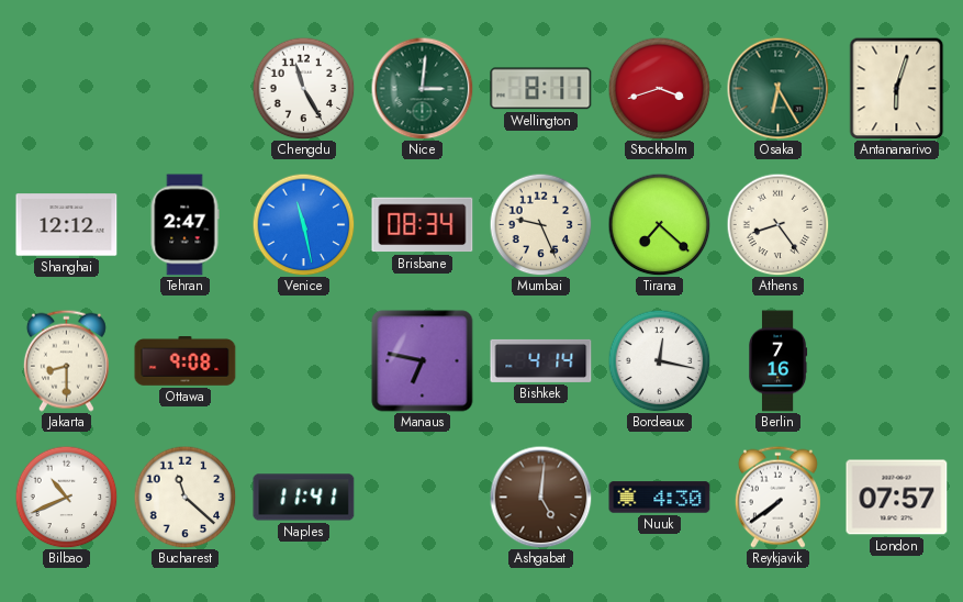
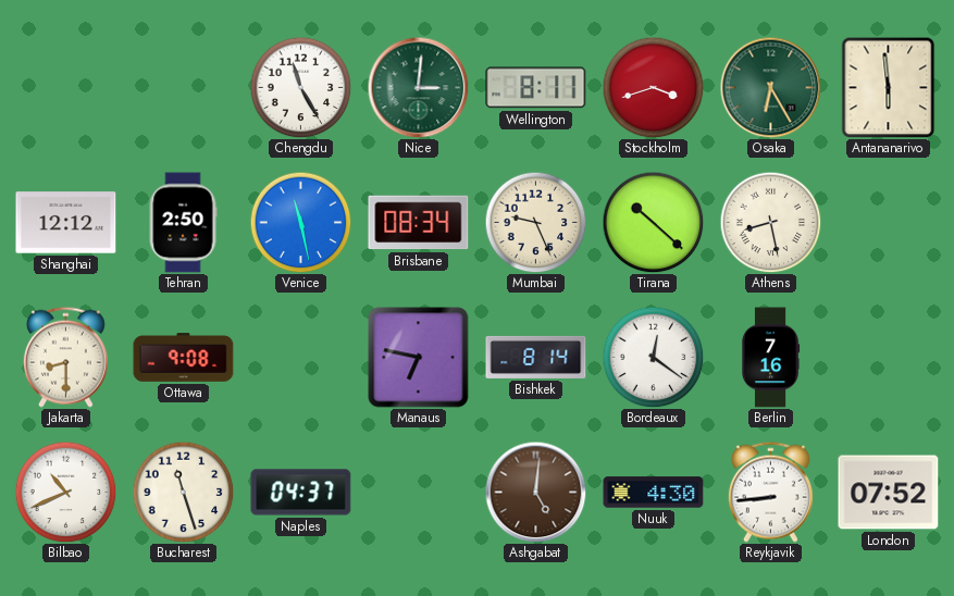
Antananarivo: 6:03 -> 5:59 (889, 87)
Tehran: 2:47 -> 2:50 (183, 223)
Tirana: 7:22 -> 10:22 (653, 222)
Athens: 8:24 -> 8:28 (770, 222)
Bishkek: 4:14 -> 8:14 (536, 357)
Bordeaux: 12:17 -> 12:21 (653, 357)
Bucharest: 11:22 -> 11:27 (183, 492)
Naples: 11:41 -> 04:37 (301, 493)
Reykjavik: 7:39 -> 8:44 (770, 492)
London: 07:57 -> 07:52 (889, 493)
